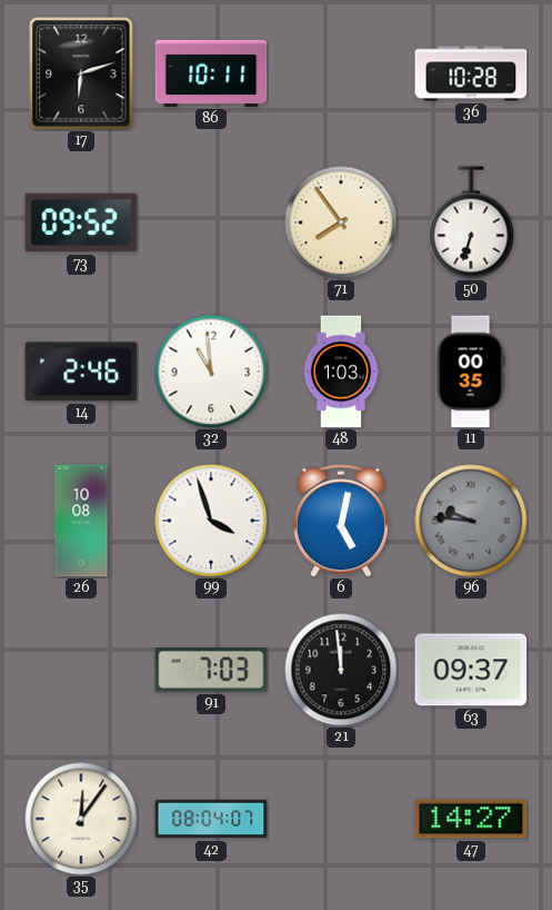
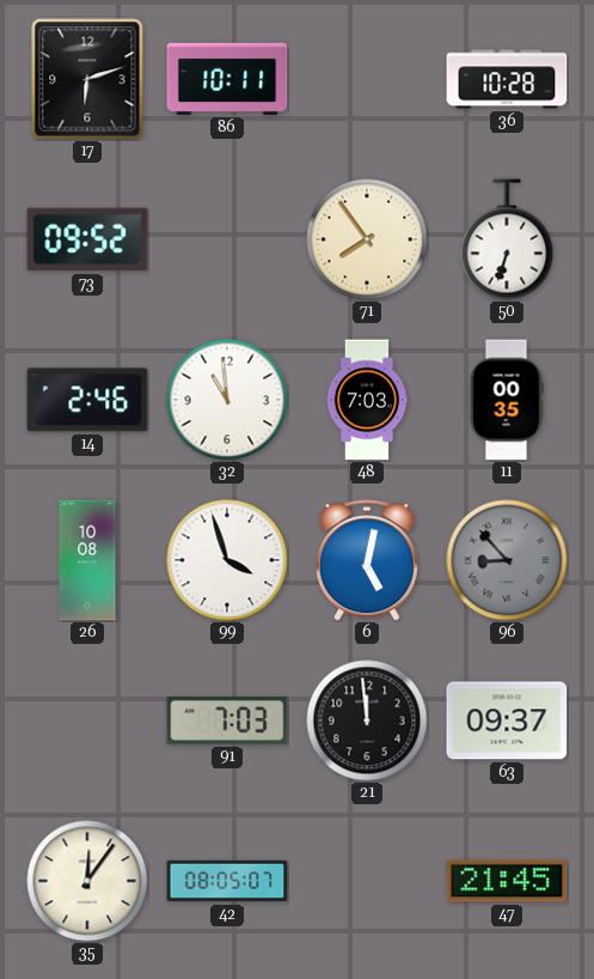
48: 1:03 -> 7:03 (367, 400)
96: 9:46 -> 8:53 (507, 560)
42: 08:04 -> 08:05 (227, 881)
47: 14:27 -> 21:45 (507, 881)
